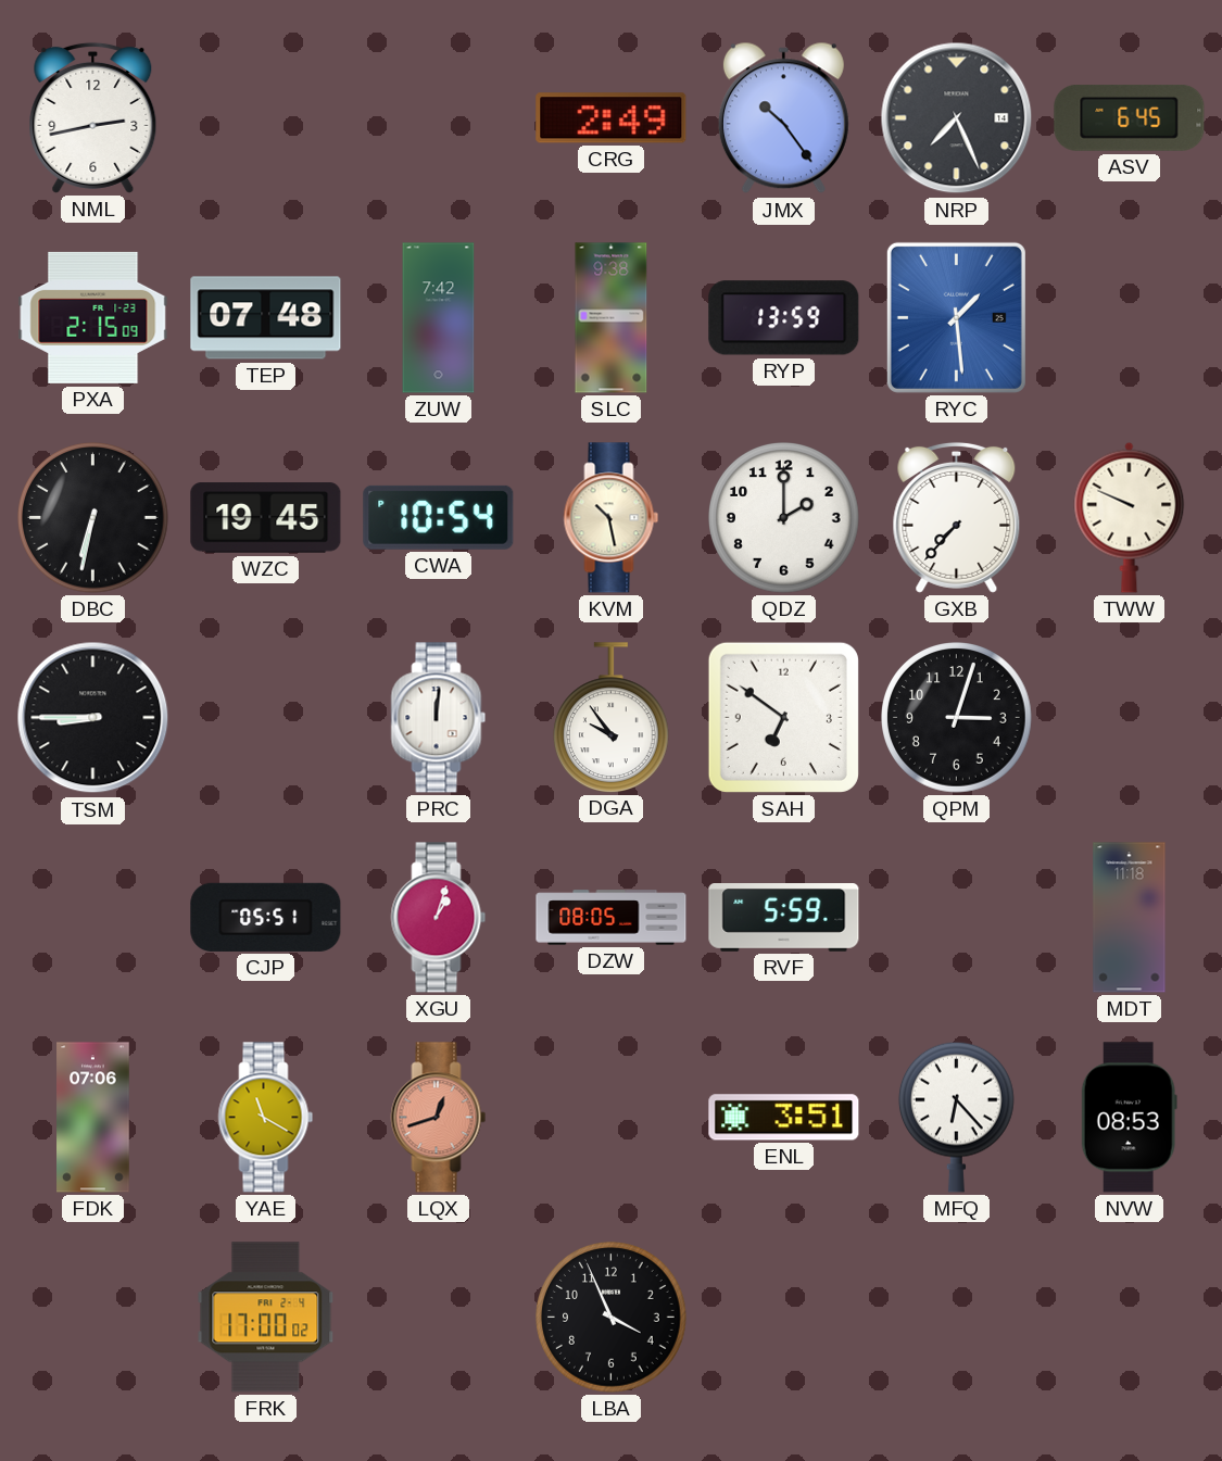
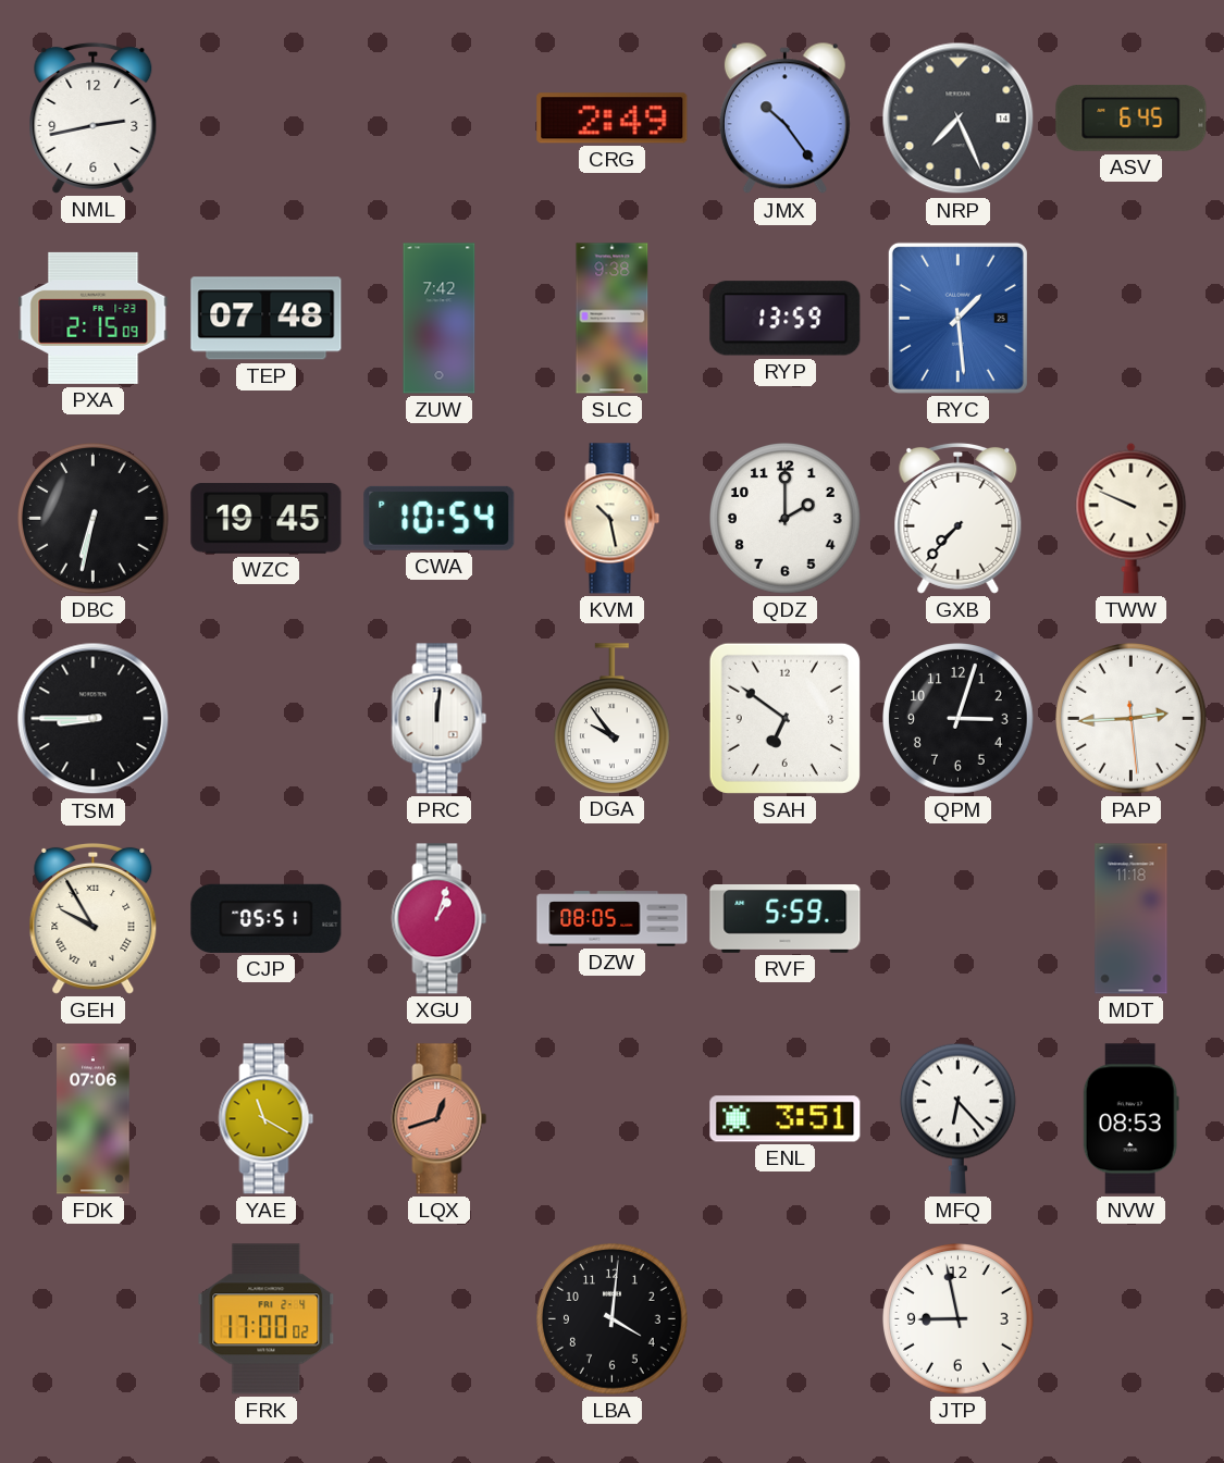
PAP: none -> 2:44 (1132, 719)
GEH: none -> 9:55 (94, 918)
LBA: 3:56 -> 4:01 (613, 1319)
JTP: none -> 8:58 (959, 1319)
